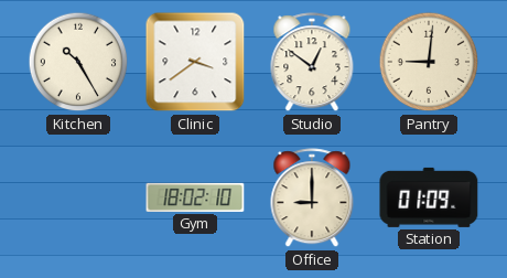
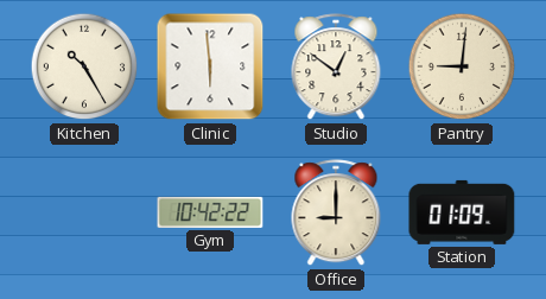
Clinic: 3:39 -> 5:59 (210, 66)
Gym: 18:02 -> 10:42 (210, 212)
